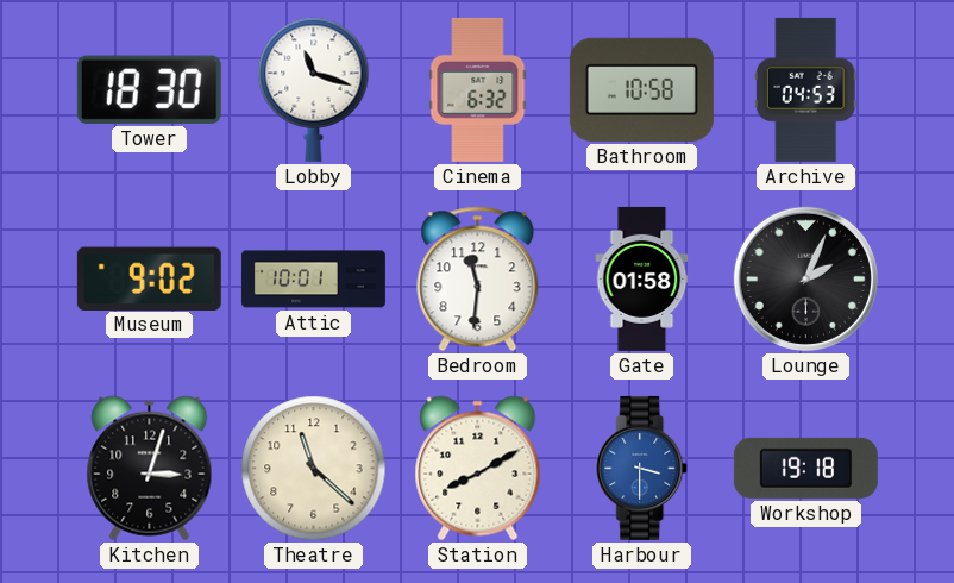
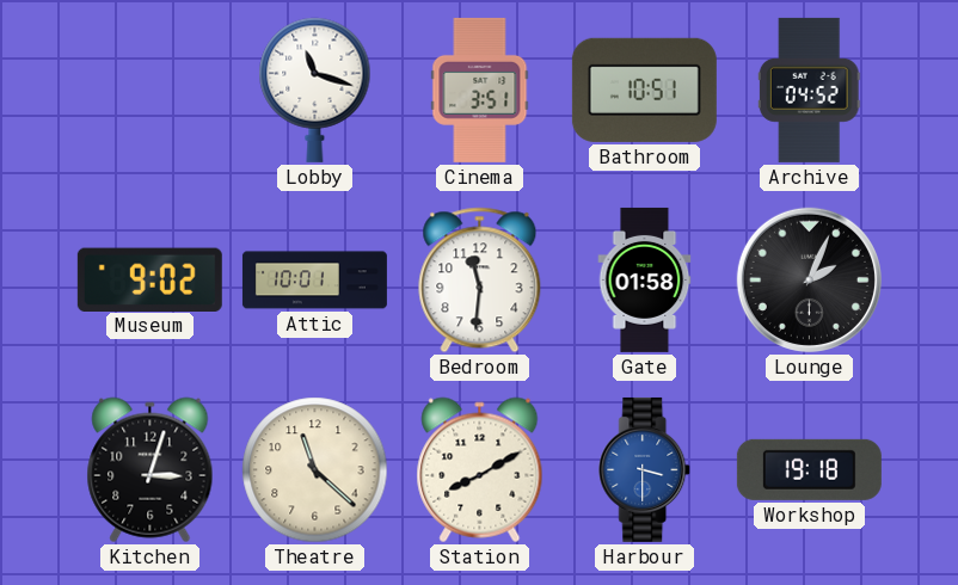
Tower: 18:30 -> none (149, 89)
Cinema: 6:32 -> 3:51 (480, 90)
Bathroom: 10:58 -> 10:51 (644, 90)
Archive: 04:53 -> 04:52 (809, 90)
